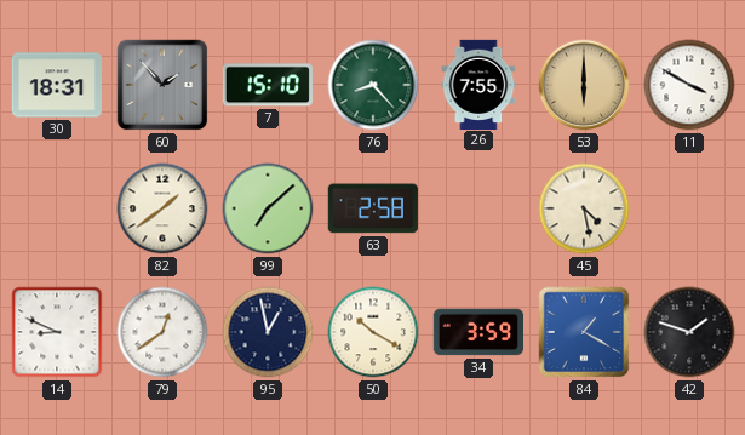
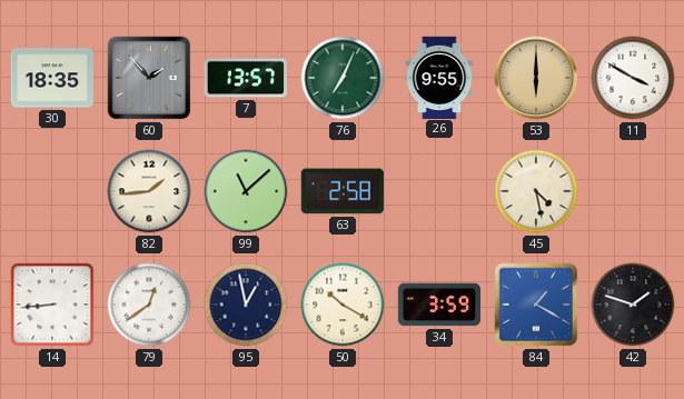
30: 18:31 -> 18:35 (52, 78)
7: 15:10 -> 13:57 (246, 78)
76: 8:23 -> 7:04 (343, 78)
26: 7:55 -> 9:55 (439, 77)
82: 1:39 -> 1:44 (149, 191)
99: 7:08 -> 11:08 (246, 191)
14: 8:49 -> 8:44 (52, 305)
